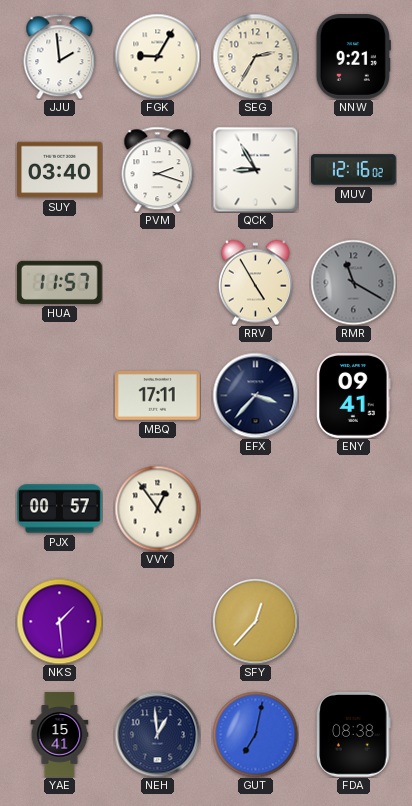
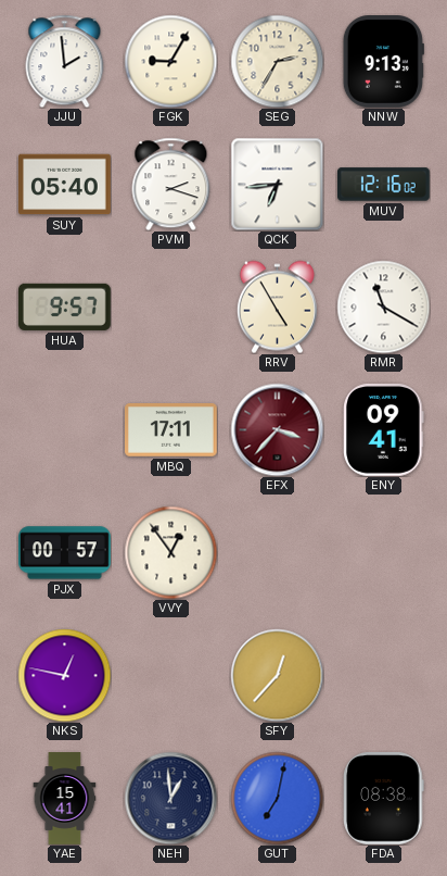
NNW: 9:21 -> 9:13 (383, 62)
SUY: 03:40 -> 05:40 (65, 185)
QCK: 8:55 -> 6:44 (277, 184)
HUA: 11:57 -> 9:57 (65, 306)
RMR dial: grey -> white (383, 306)
EFX dial: navy -> burgundy (277, 429)
NKS: 1:29 -> 12:47 (64, 675)
